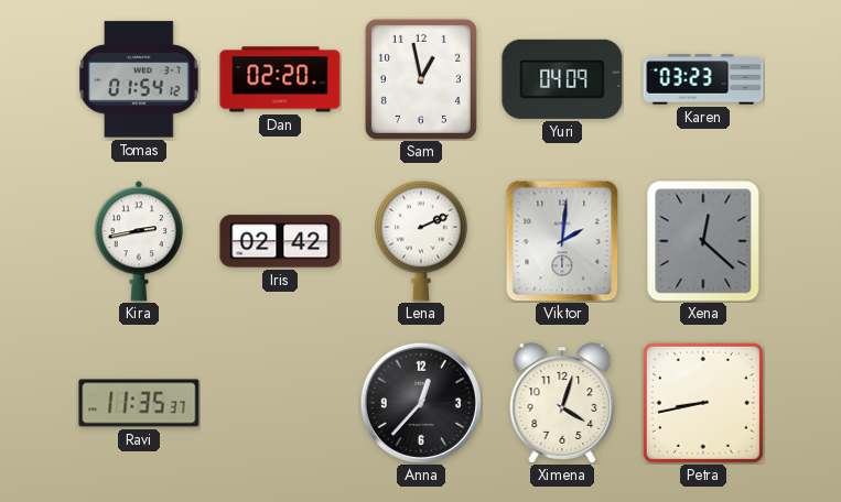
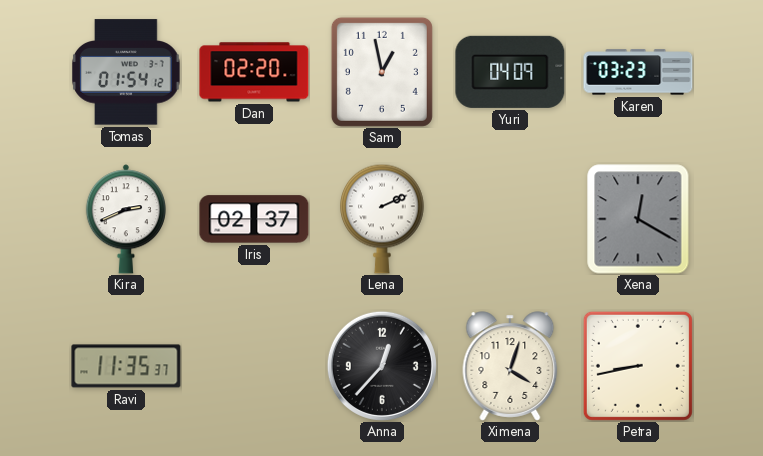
Kira: 2:43 -> 2:41 (126, 219)
Iris: 02:42 -> 02:37 (254, 219)
Viktor: 2:01 -> none (562, 241)
Xena: 12:22 -> 12:20 (638, 219)
